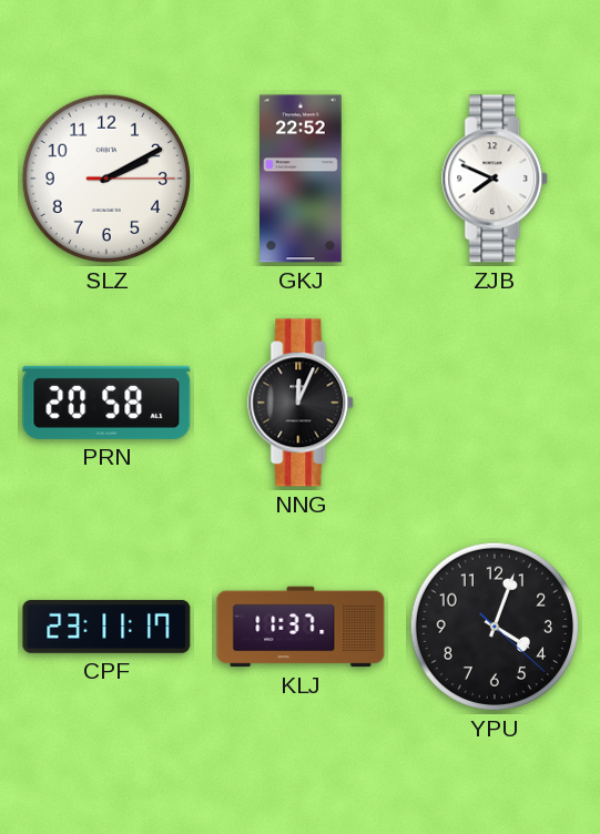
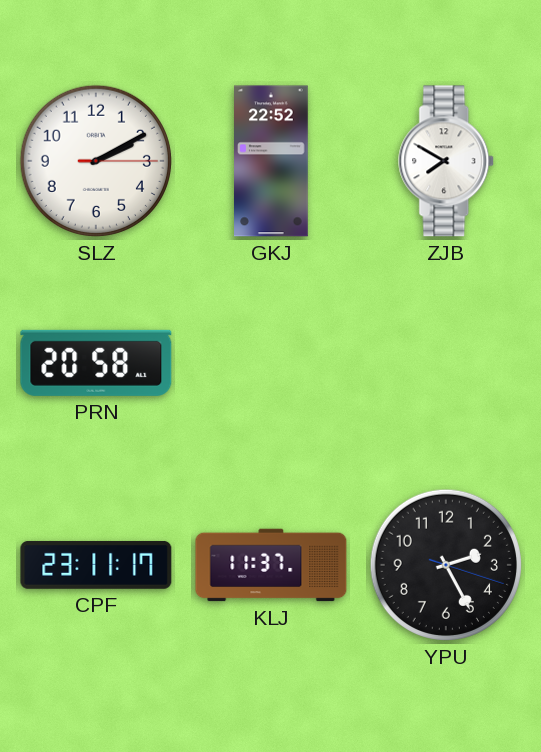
ZJB: 7:49 -> 7:50 (447, 161)
NNG: 12:04 -> none (302, 403)
YPU: 4:03 -> 2:25 (446, 565)
